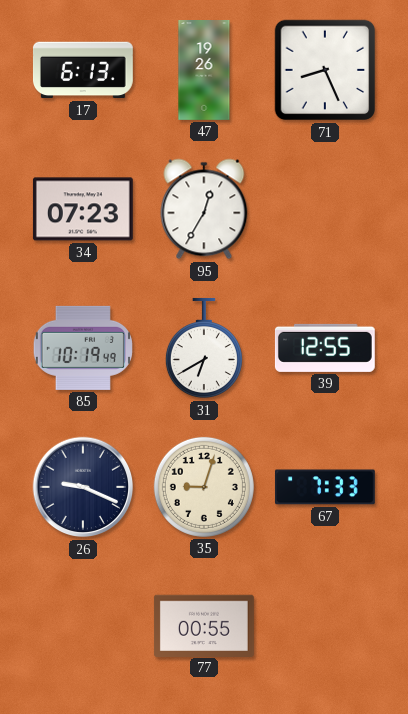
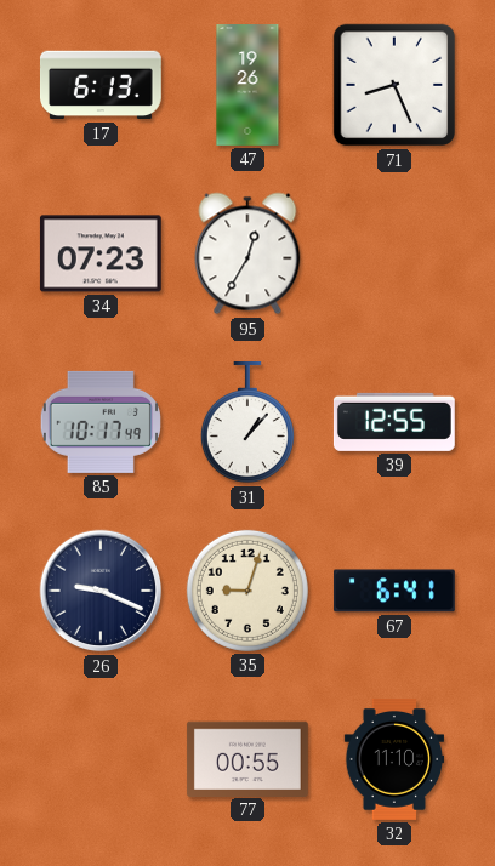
85: 10:19 -> 10:17 (101, 422)
31: 6:40 -> 1:07 (247, 422)
67: 7:33 -> 6:41 (394, 591)
32: none -> 11:10 (394, 759)
